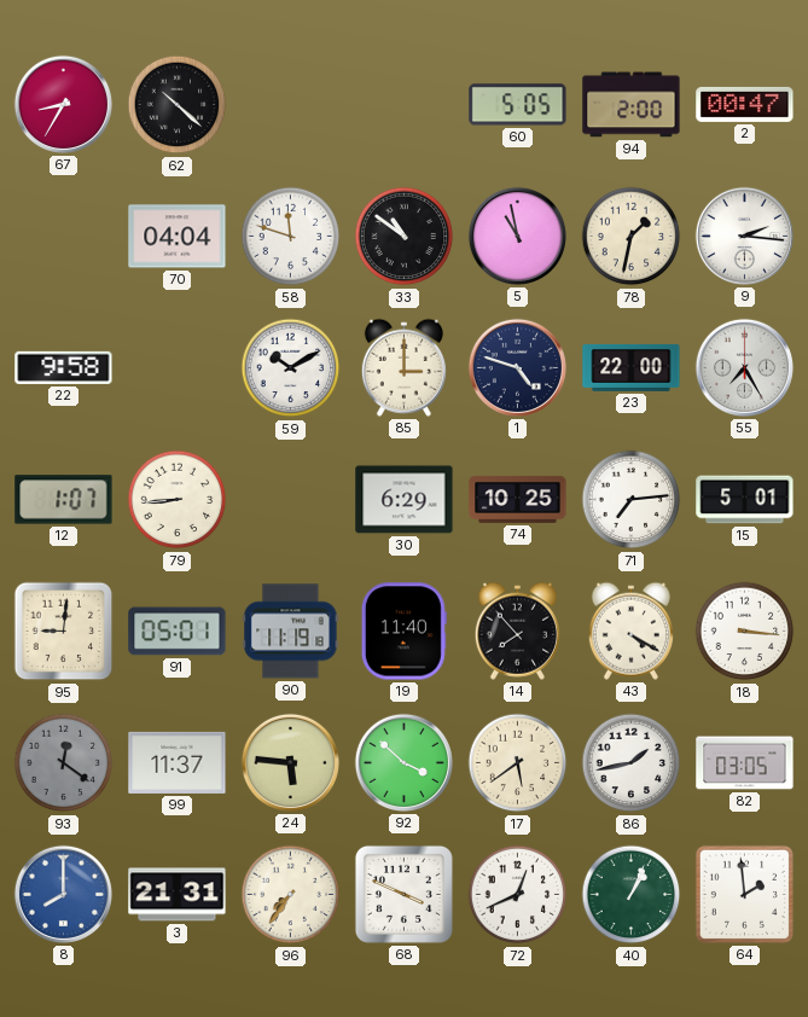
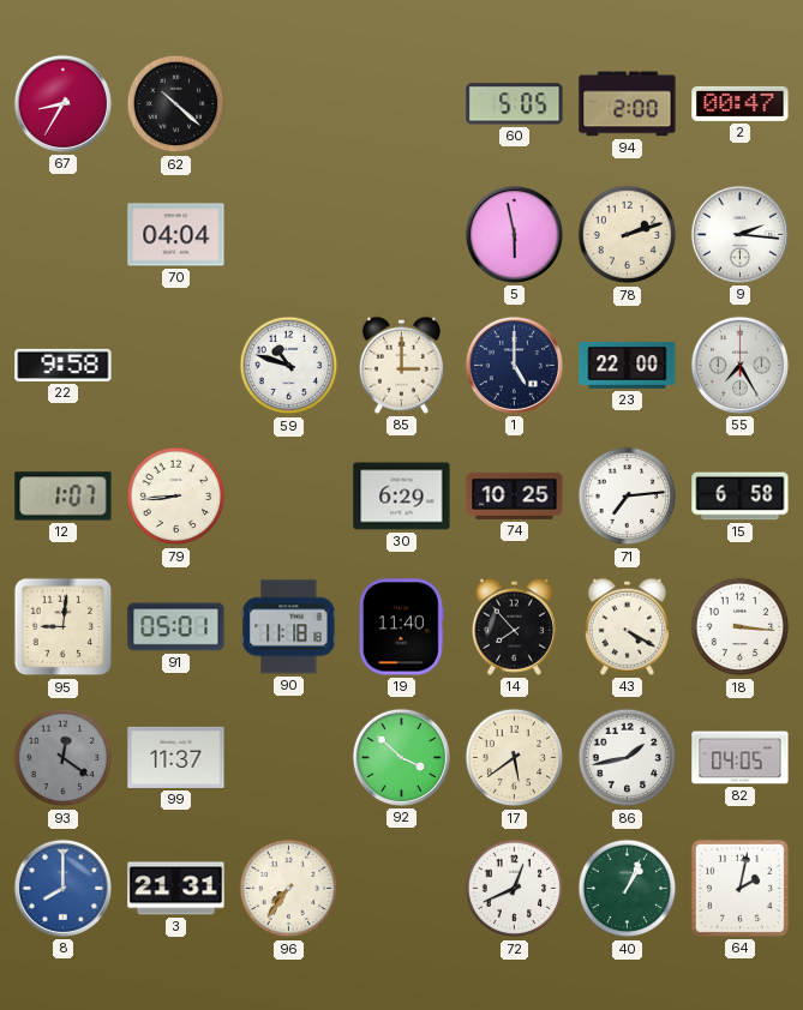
58: 11:48 -> none (291, 237)
33: 10:51 -> none (405, 237)
5: 10:58 -> 5:58 (514, 234)
78: 1:32 -> 2:12 (628, 235)
59: 10:10 -> 10:48 (289, 366)
1: 4:48 -> 5:00 (514, 365)
15: 5:01 -> 6:58 (741, 497)
90: 11:19 -> 11:18 (289, 627)
24: 5:46 -> none (290, 762)
82: 03:05 -> 04:05 (741, 758)
68: 3:49 -> none (403, 894)
64: 1:59 -> 2:02 (739, 888)
